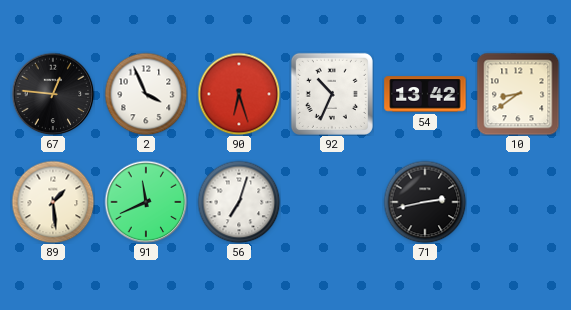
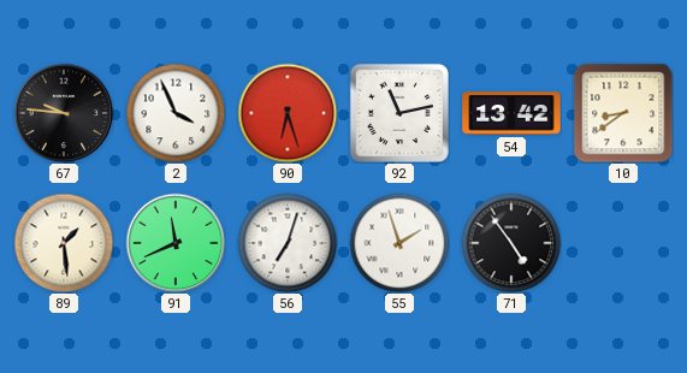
67: 12:46 -> 9:46 (64, 113)
92: 10:34 -> 11:13 (399, 113)
55: none -> 1:57 (399, 243)
71: 2:43 -> 4:54 (511, 243)
